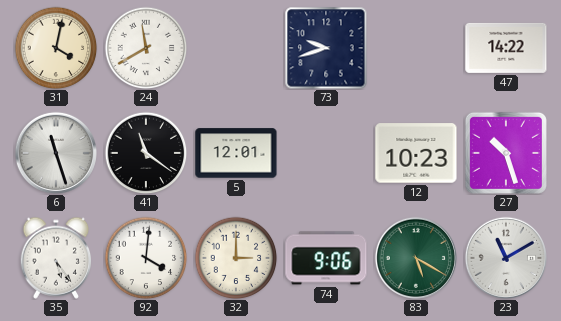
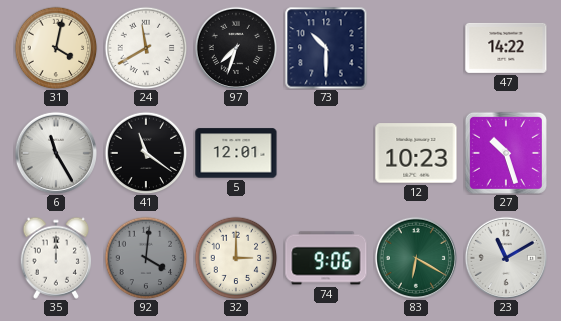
97: none -> 7:33 (236, 48)
73: 9:42 -> 10:30 (326, 48)
6: 11:27 -> 11:25 (56, 153)
35: 5:24 -> 12:00 (56, 258)
92 dial: white -> grey (146, 258)
83: 5:20 -> 6:20 (416, 258)
